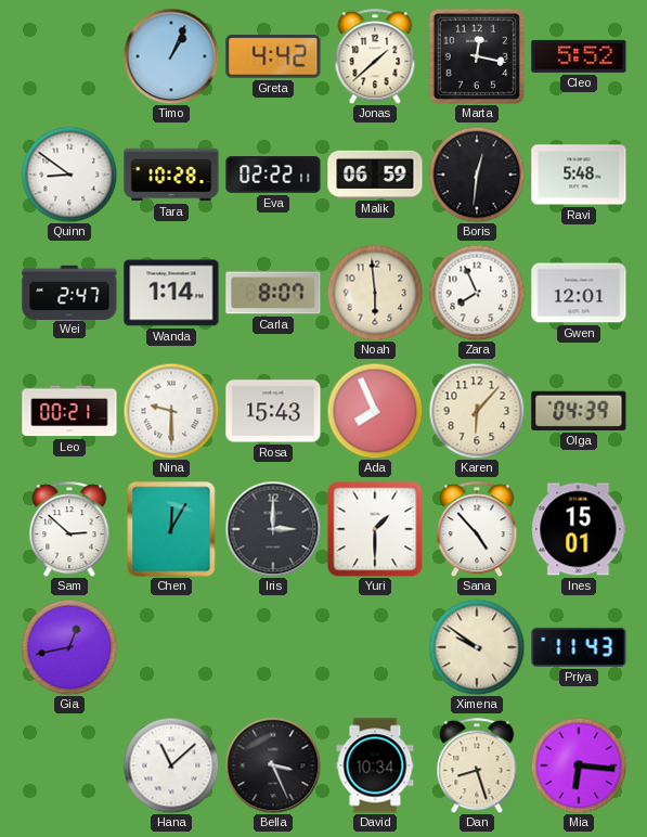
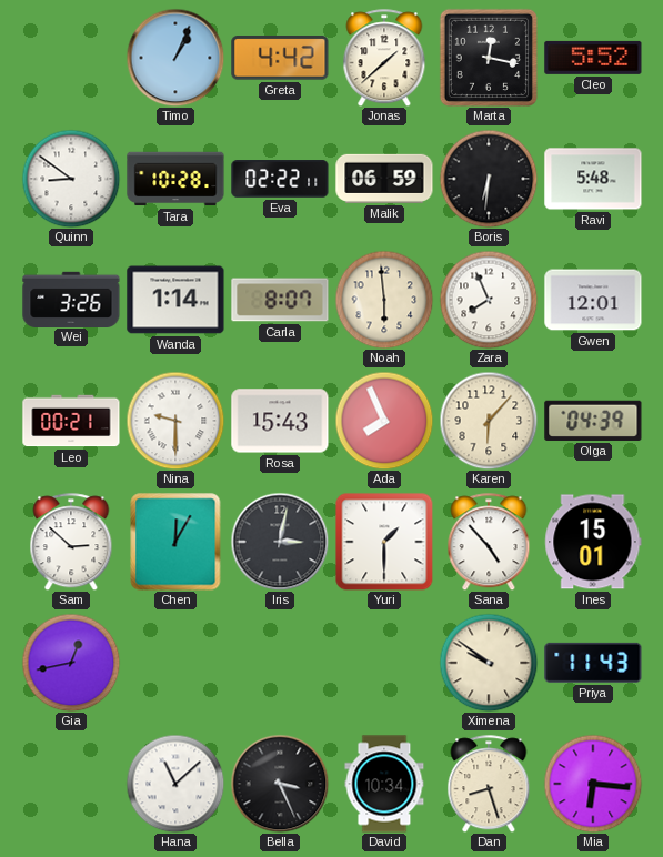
Boris: 12:31 -> 6:31 (489, 179)
Wei: 2:47 -> 3:26 (71, 299)
Iris: 3:00 -> 3:02 (280, 542)
